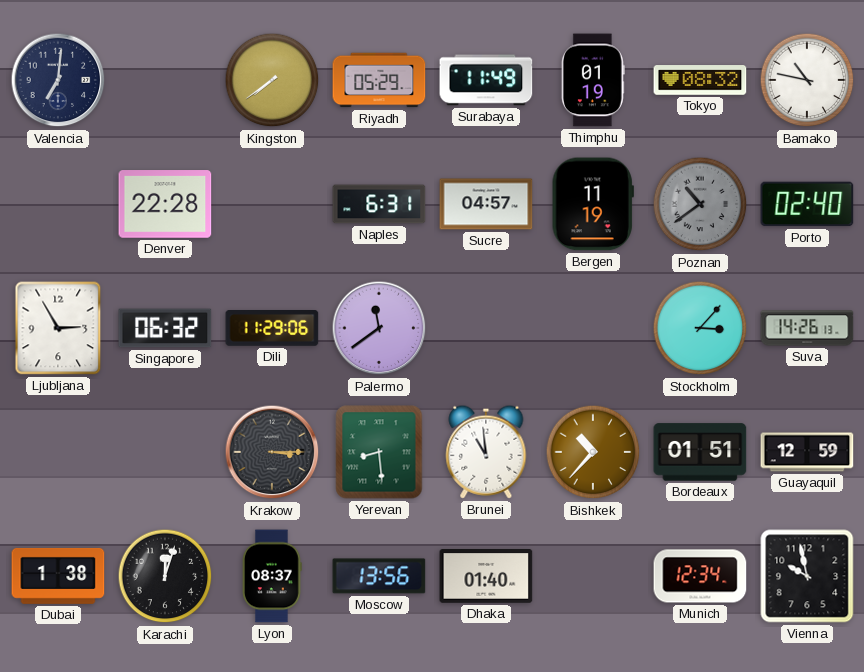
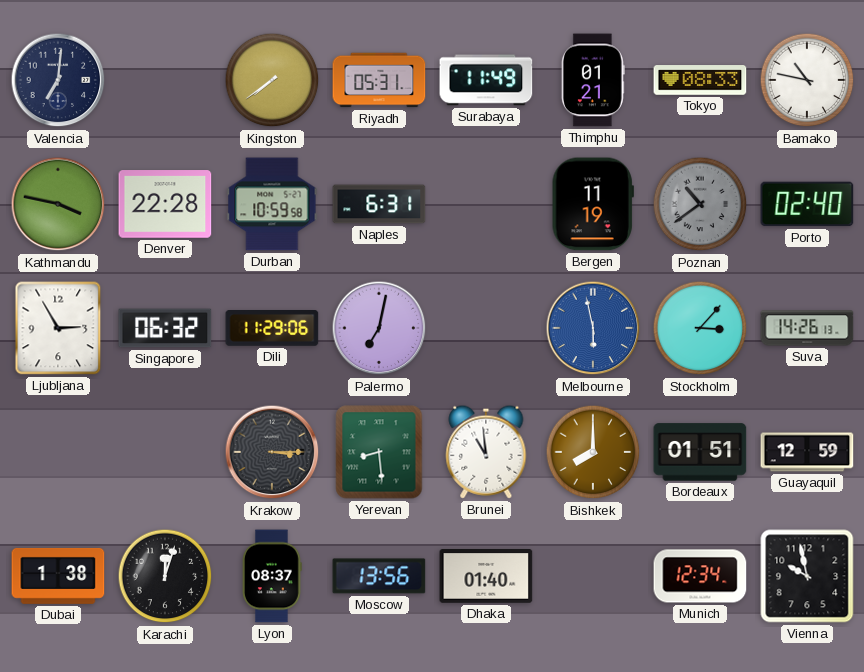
Riyadh: 05:29 -> 05:31 (379, 80)
Thimphu: 01:19 -> 01:21 (593, 80)
Tokyo: 08:32 -> 08:33 (700, 80)
Kathmandu: none -> 3:47 (58, 204)
Durban: none -> 10:59 (272, 204)
Sucre: 04:57 -> none (486, 204)
Palermo: 11:39 -> 7:02 (379, 328)
Melbourne: none -> 5:58 (593, 328)
Bishkek: 10:37 -> 8:00 (593, 452)
